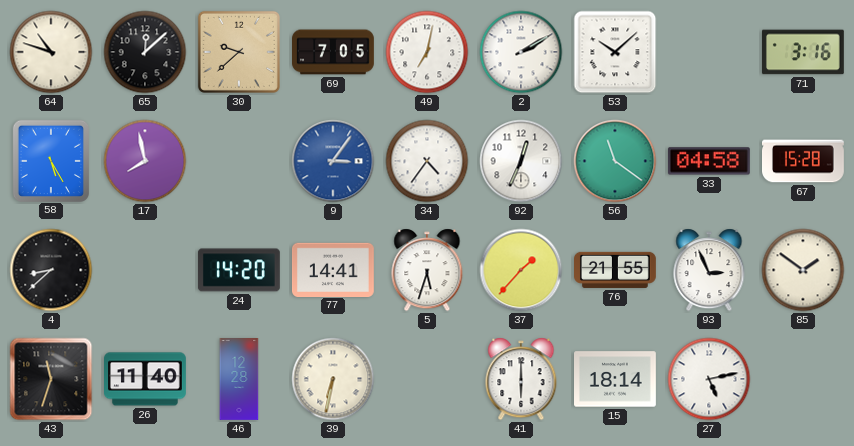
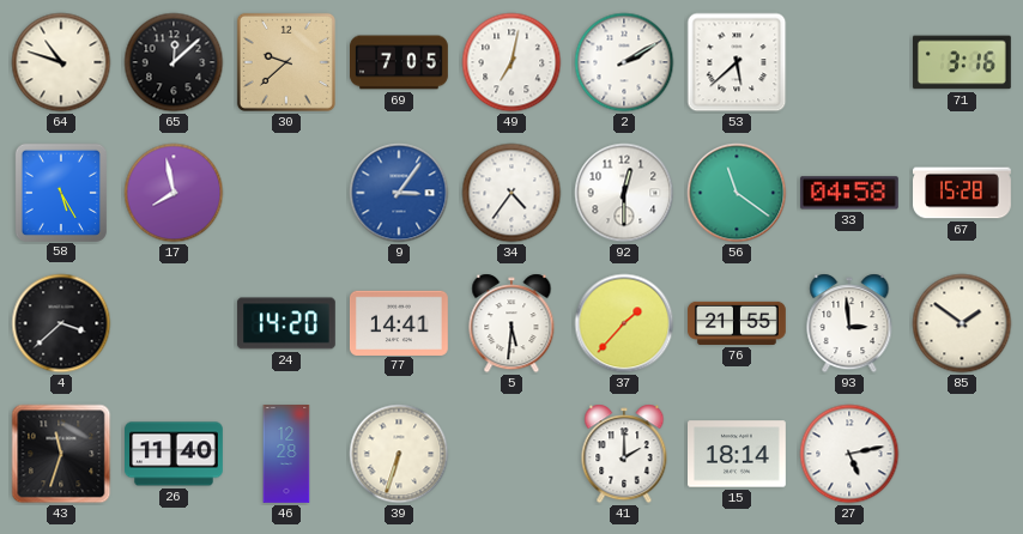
53: 10:08 -> 5:38 (737, 62)
92: 12:34 -> 12:30 (624, 193)
4: 8:38 -> 3:38 (61, 323)
5: 5:33 -> 5:31 (512, 323)
93: 2:56 -> 2:59 (849, 323)
39: 6:32 -> 6:33 (399, 454)
41: 6:00 -> 2:00 (624, 454)
